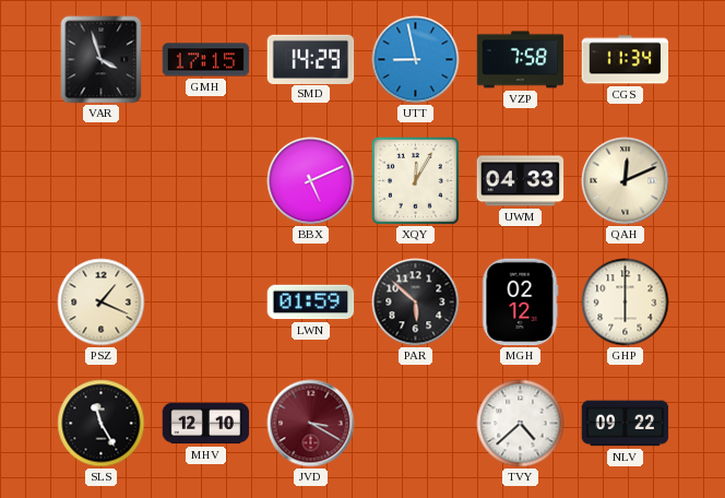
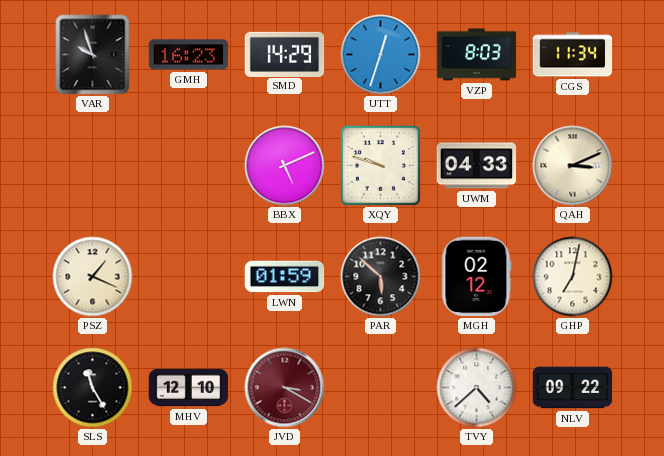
VAR: 3:57 -> 9:57 (93, 55)
GMH: 17:15 -> 16:23 (189, 55)
UTT: 8:58 -> 12:33 (381, 55)
VZP: 7:58 -> 8:03 (477, 55)
XQY: 12:05 -> 9:48 (380, 165)
QAH: 12:11 -> 3:11 (573, 166)
GHP: 6:00 -> 7:02 (573, 277)
